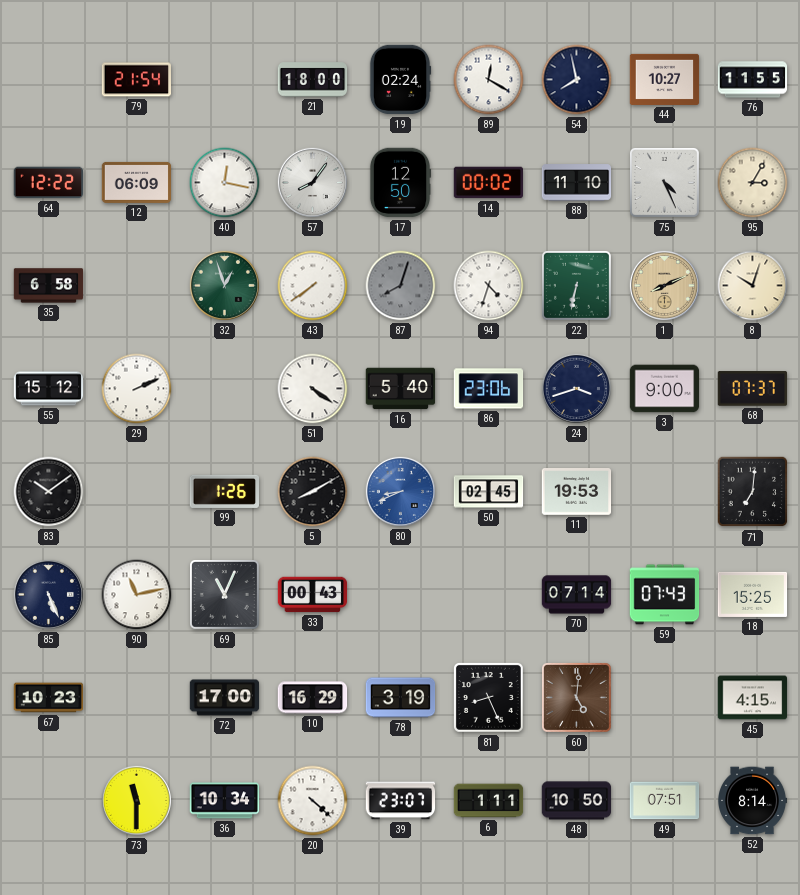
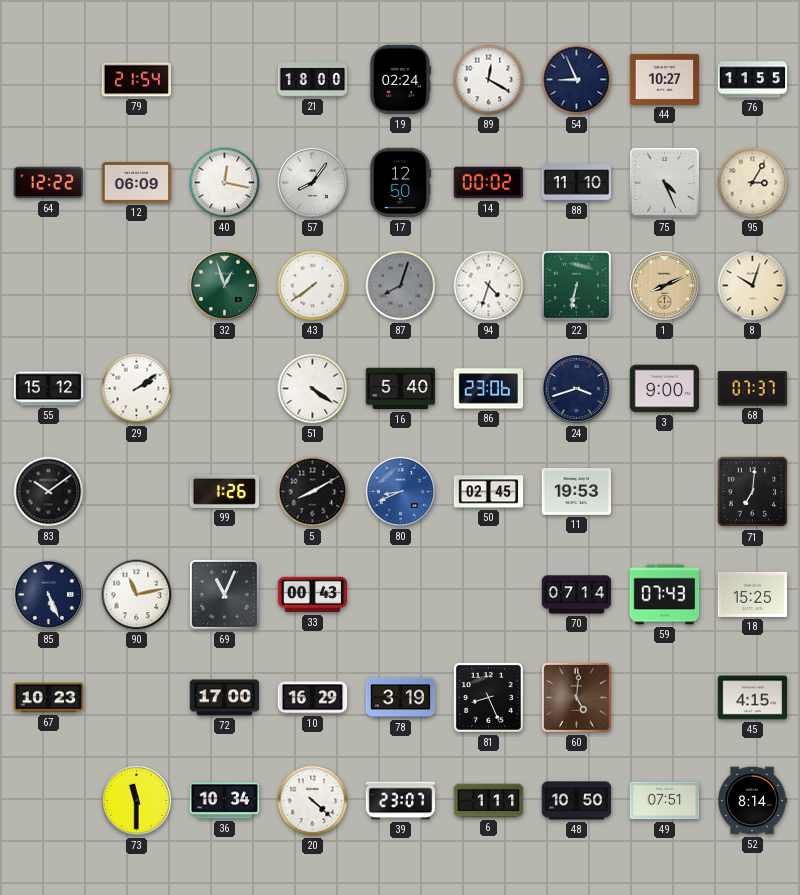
54: 7:58 -> 8:56 (577, 80)
35: 6:58 -> none (49, 286)
29: 2:11 -> 2:09 (137, 389)
